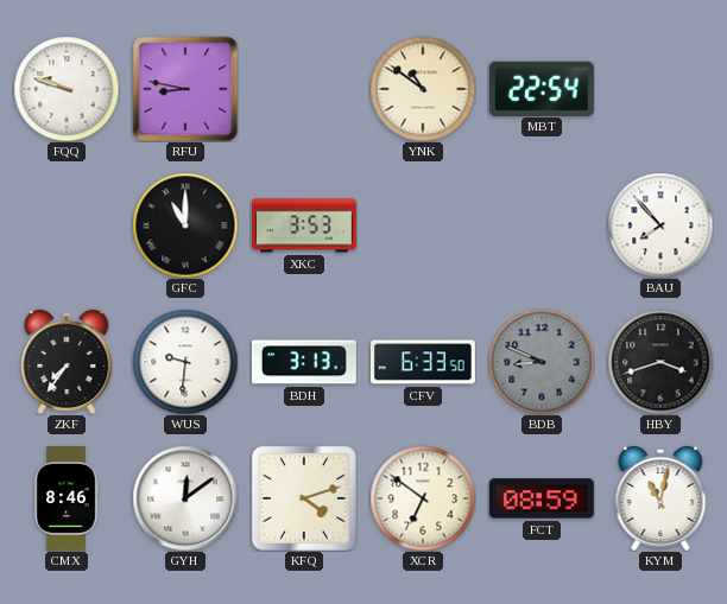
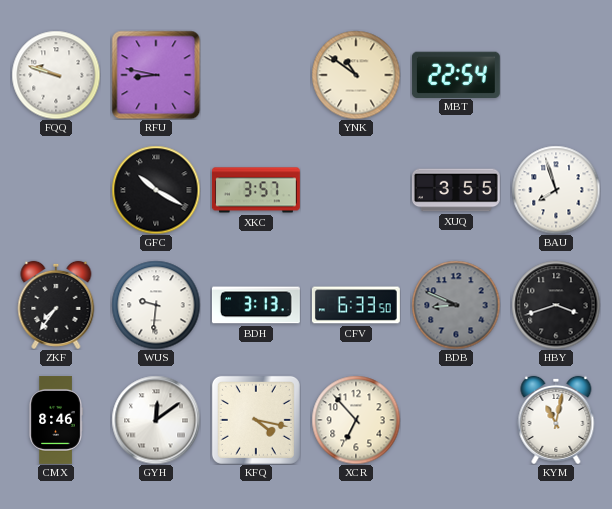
GFC: 11:00 -> 10:20 (156, 190)
XKC: 3:53 -> 3:57 (256, 190)
XUQ: none -> 3:55 (456, 190)
BAU: 7:53 -> 7:57 (556, 190)
KFQ: 4:12 -> 4:17 (256, 420)
XCR: 6:51 -> 6:53 (356, 420)
FCT: 08:59 -> none (542, 498)
